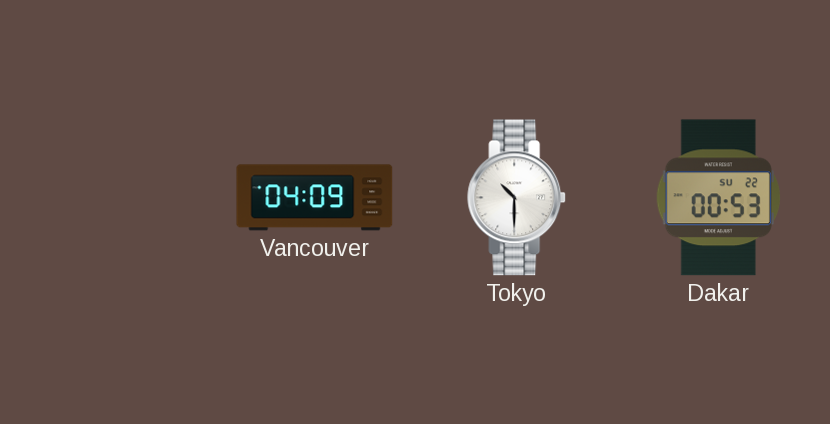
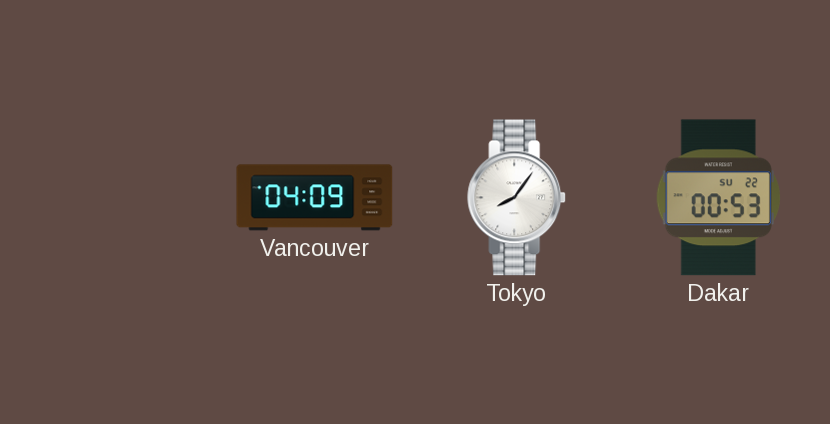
Tokyo: 10:30 -> 8:06 (517, 198)
